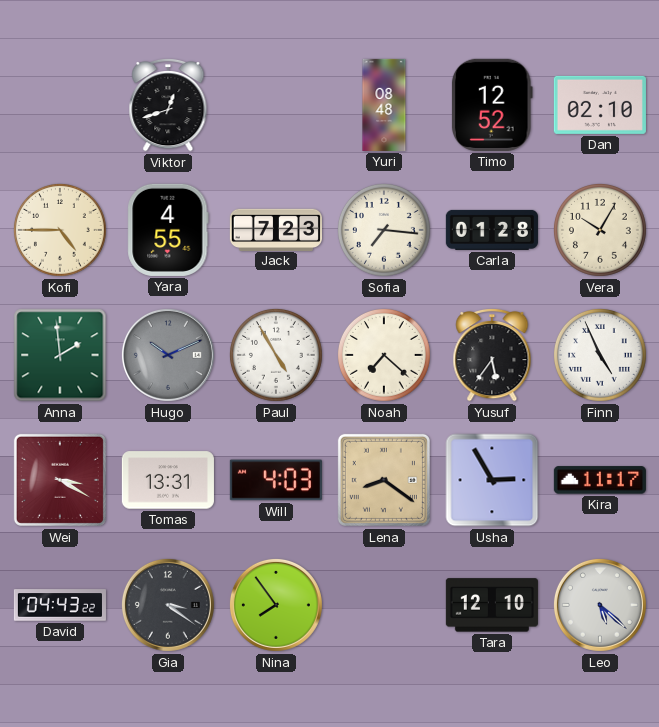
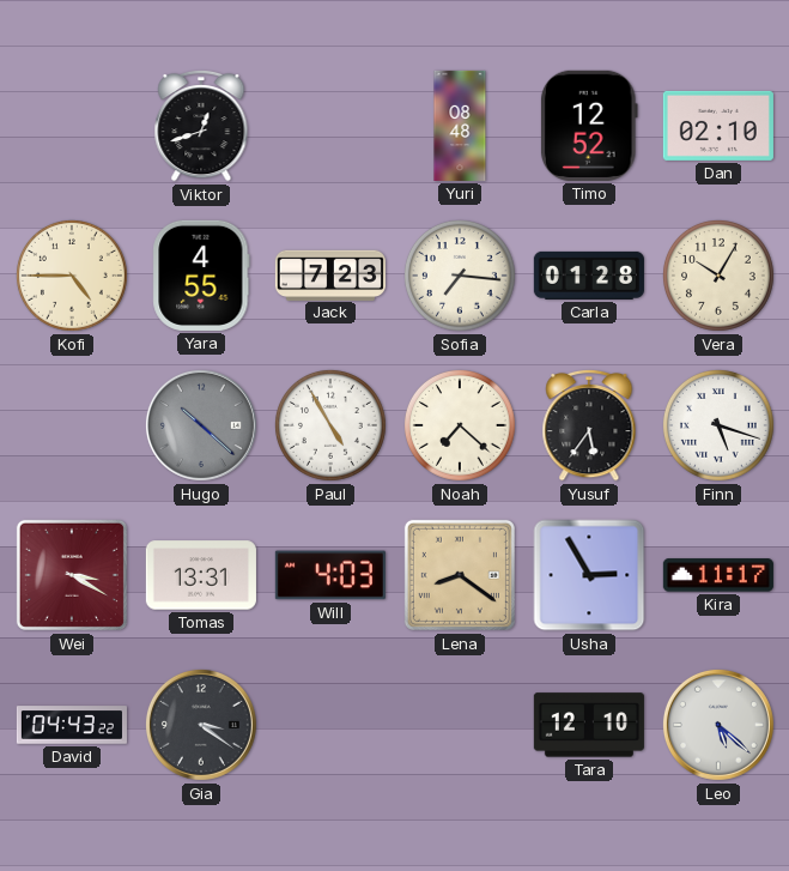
Anna: 1:59 -> none (60, 355)
Hugo: 10:11 -> 10:22 (201, 425)
Finn: 4:56 -> 5:18 (718, 425)
Nina: 7:54 -> none (276, 605)
